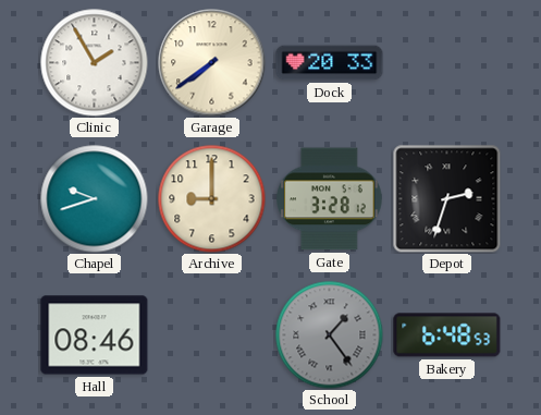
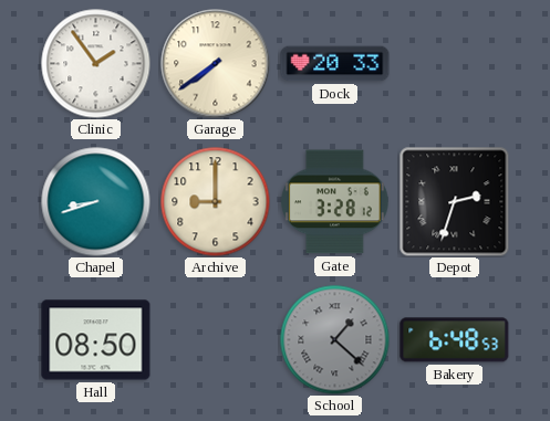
Clinic: 1:55 -> 1:54 (96, 64)
Chapel: 9:42 -> 8:42 (96, 202)
Hall: 08:46 -> 08:50 (96, 340)
School: 1:24 -> 1:22 (335, 340)
